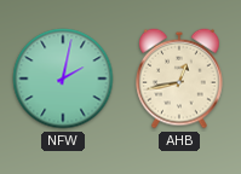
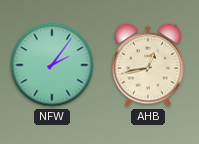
NFW: 2:02 -> 2:06 (52, 65)
